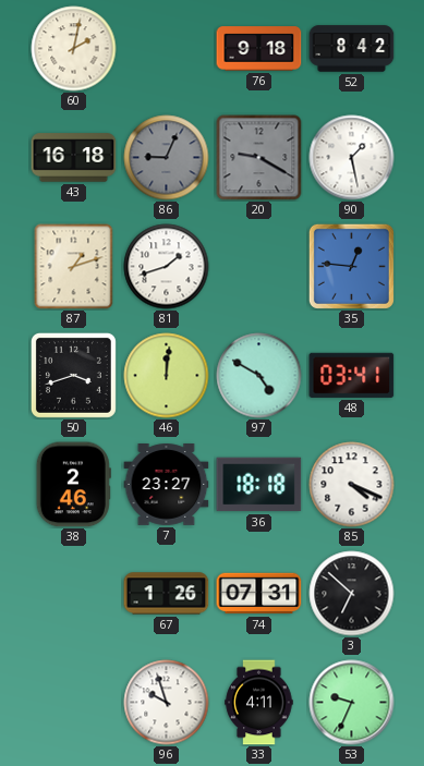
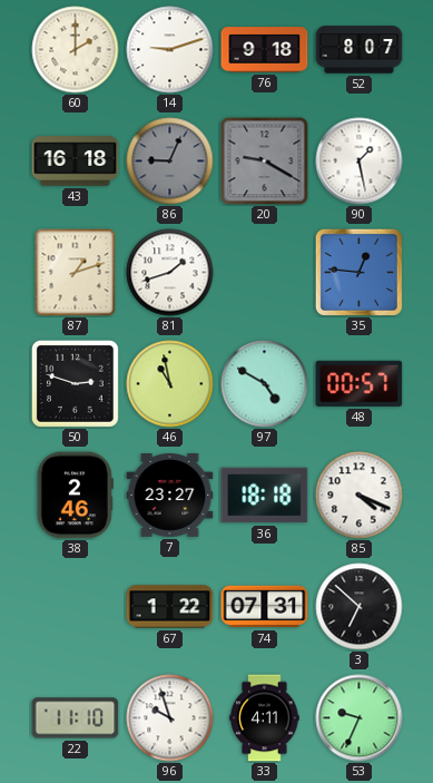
60: 2:02 -> 2:00 (76, 50)
14: none -> 9:12 (170, 50)
52: 8:42 -> 8:07 (360, 50)
50: 3:42 -> 2:48 (75, 383)
46: 12:01 -> 10:58 (170, 384)
48: 03:41 -> 00:57 (360, 383)
67: 1:26 -> 1:22 (170, 607)
22: none -> 11:10 (76, 718)
